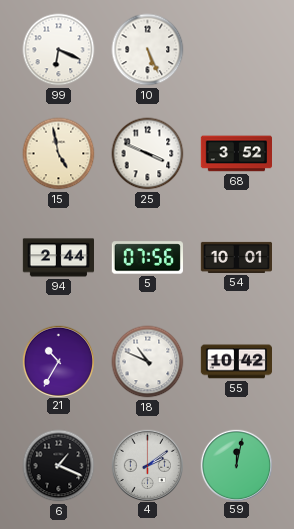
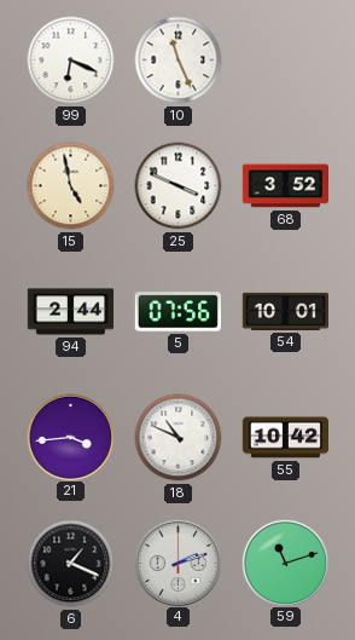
10: 5:26 -> 11:26 (179, 60)
21: 10:35 -> 3:44 (70, 437)
4: 2:09 -> 2:12 (177, 563)
59: 12:02 -> 11:12 (285, 563)
